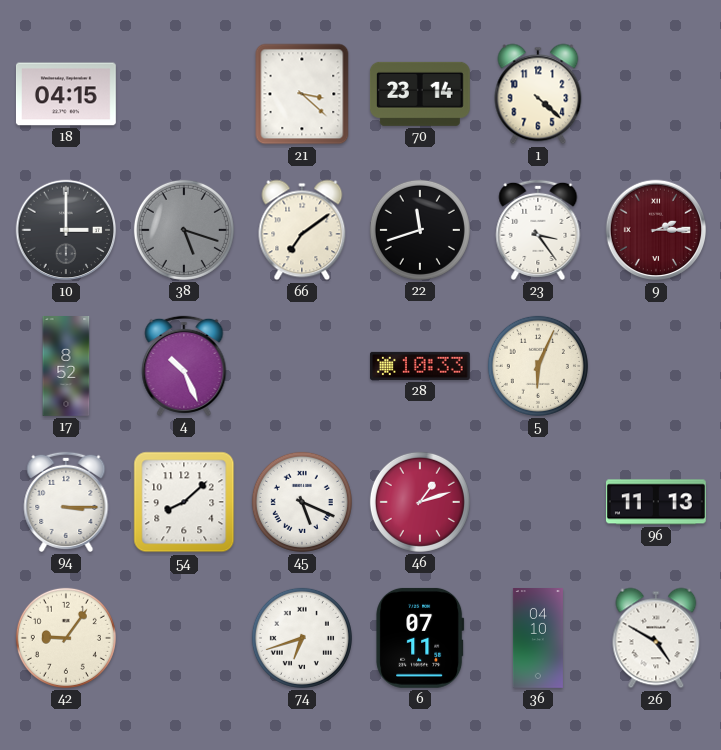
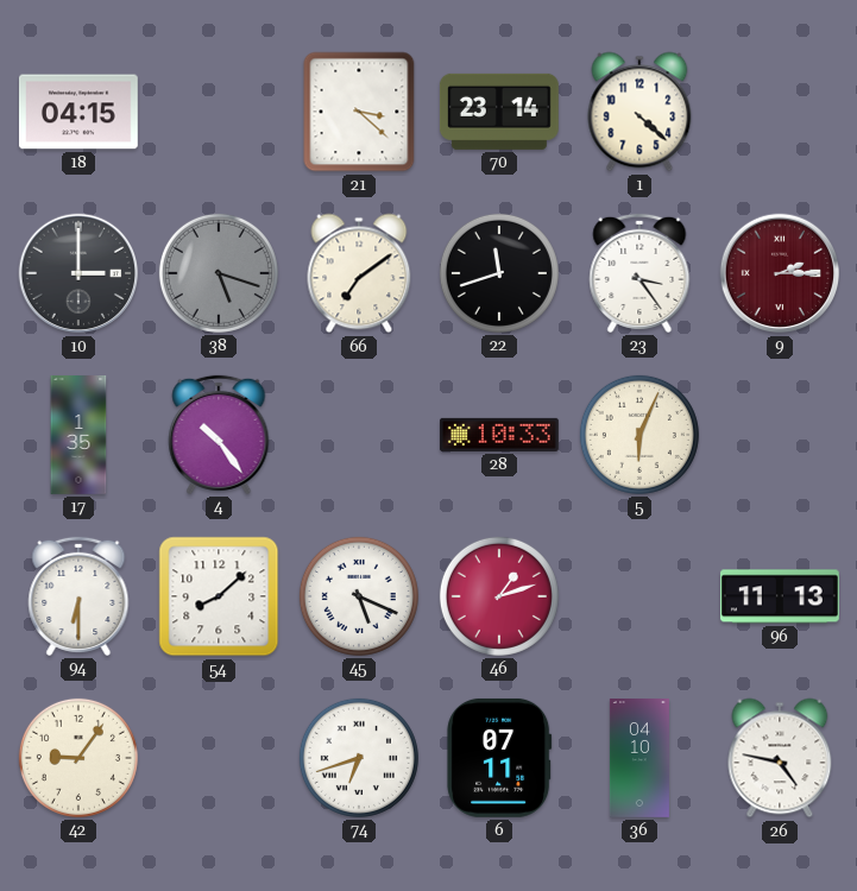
17: 8:52 -> 1:35 (78, 436)
4: 10:26 -> 10:24 (219, 435)
94: 3:15 -> 6:30 (78, 596)
26: 4:50 -> 4:47 (780, 758)
